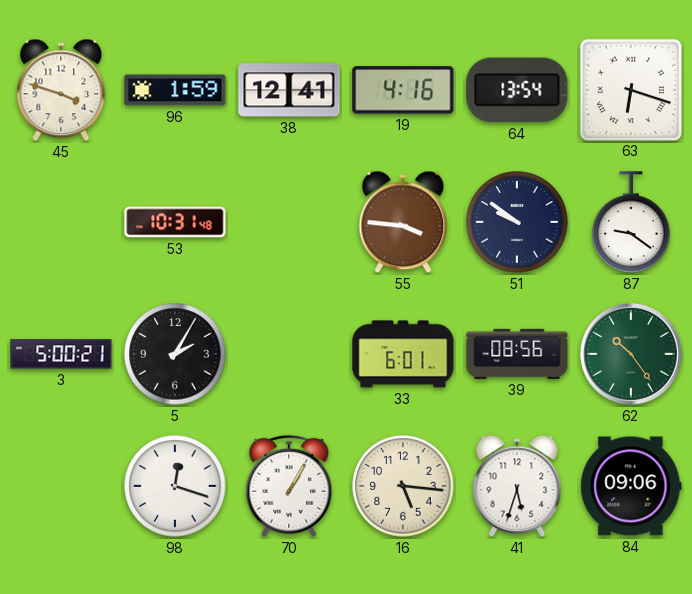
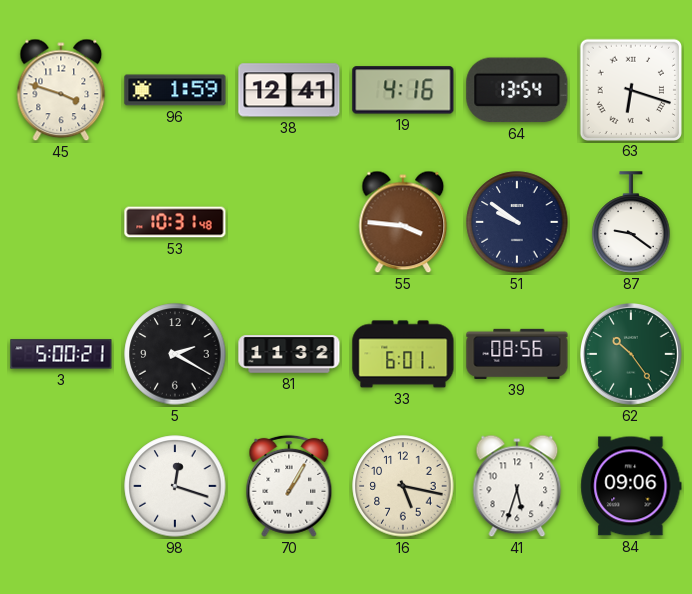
5: 2:05 -> 2:20 (175, 354)
81: none -> 11:32 (289, 354)
16: 5:16 -> 5:17 (403, 486)
